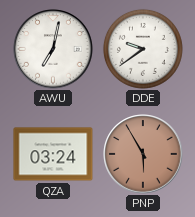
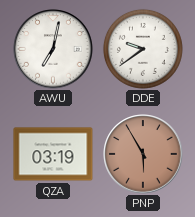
QZA: 03:24 -> 03:19 (53, 154)
